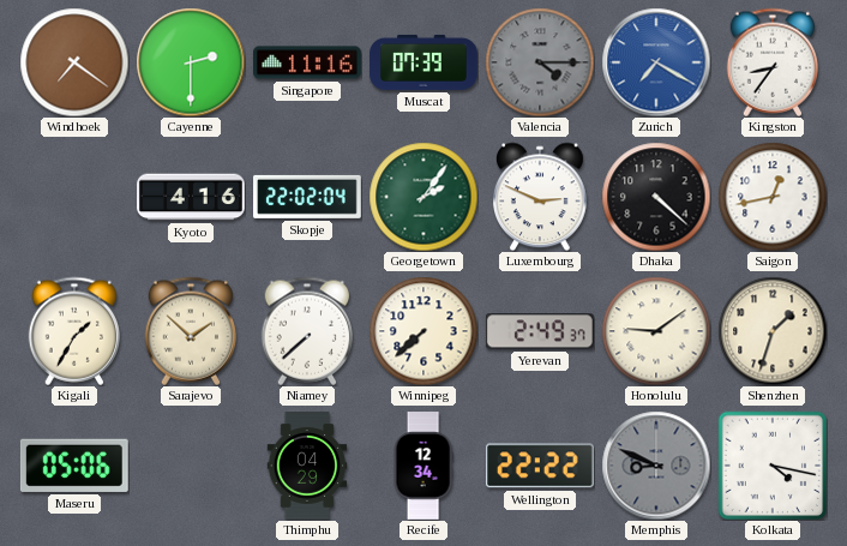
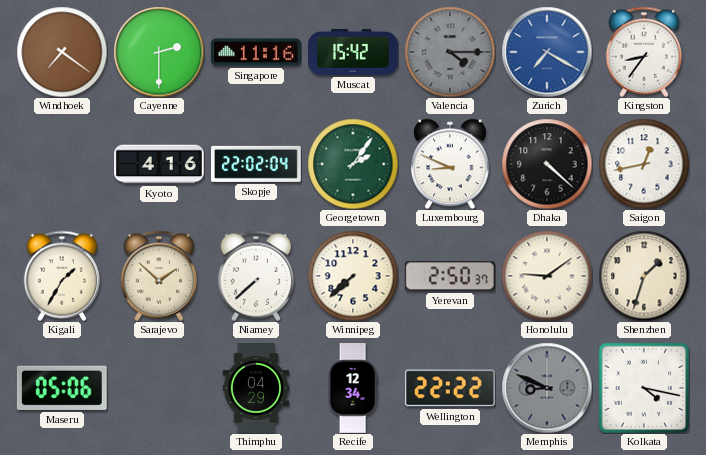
Muscat: 07:39 -> 15:42 (353, 52)
Luxembourg: 2:49 -> 8:49 (451, 164)
Yerevan: 2:49 -> 2:50 (450, 276)
